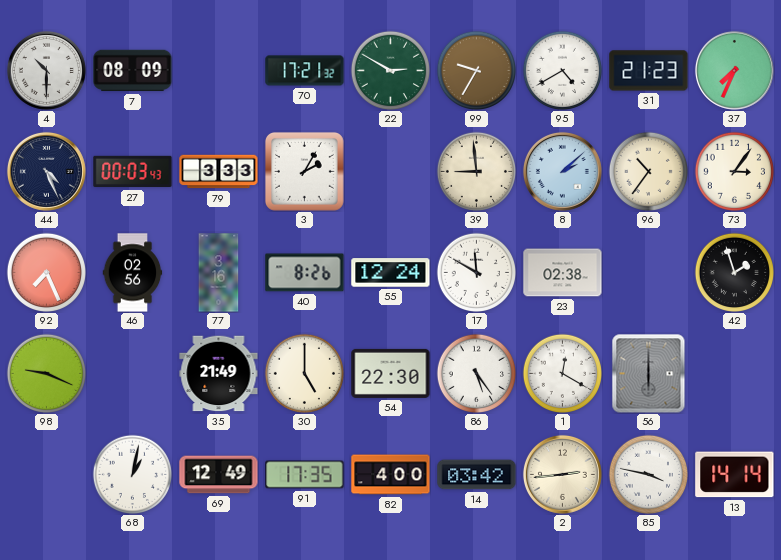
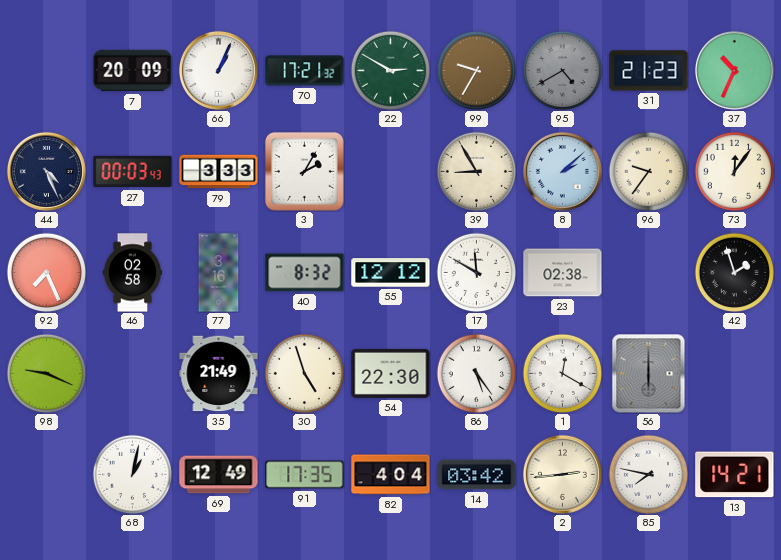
4: 10:30 -> none (46, 70)
7: 08:09 -> 20:09 (133, 71)
66: none -> 1:04 (218, 70)
95 dial: white -> grey (562, 70)
37: 7:34 -> 10:34 (734, 70)
39: 8:59 -> 8:55 (476, 171)
96: 10:36 -> 9:36 (648, 171)
73: 3:06 -> 12:06 (734, 171)
46: 02:56 -> 02:58 (133, 273)
40: 8:26 -> 8:32 (305, 273)
55: 12:24 -> 12:12 (391, 273)
30: 5:00 -> 4:57 (304, 373)
82: 4:00 -> 4:04 (391, 475)
85: 3:47 -> 7:47 (648, 474)
13: 14:14 -> 14:21 (735, 475)
